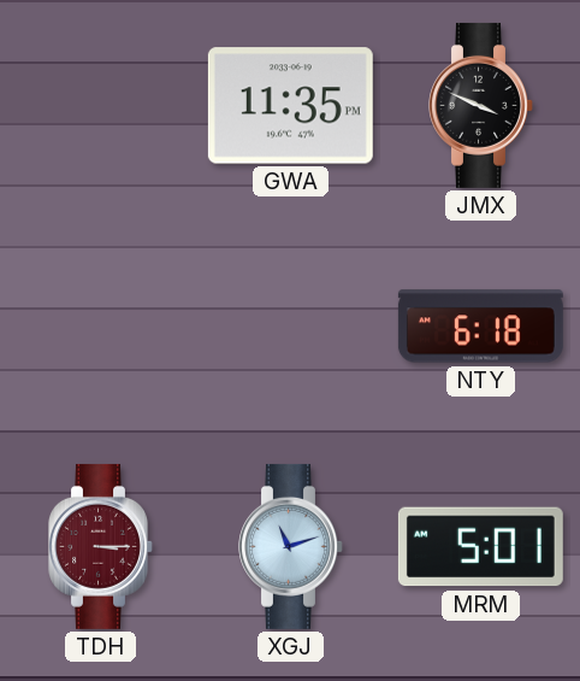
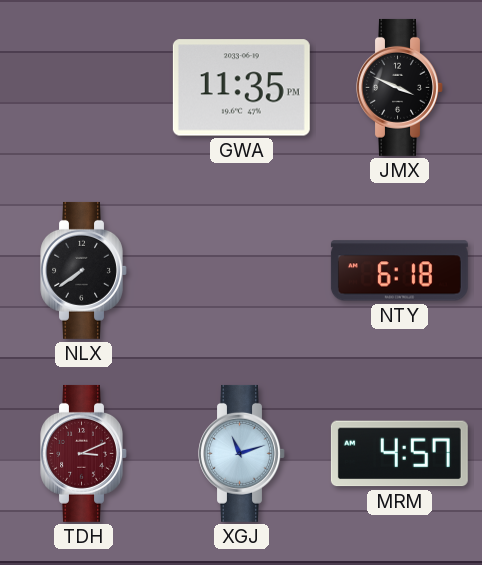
NLX: none -> 7:39 (84, 270)
TDH: 3:15 -> 3:11 (84, 453)
MRM: 5:01 -> 4:57 (399, 454)
